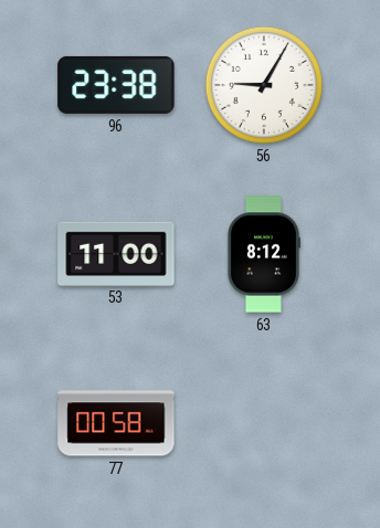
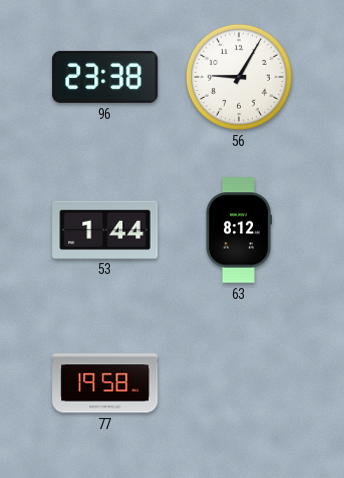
53: 11:00 -> 1:44 (105, 229)
77: 00:58 -> 19:58 (105, 383)
